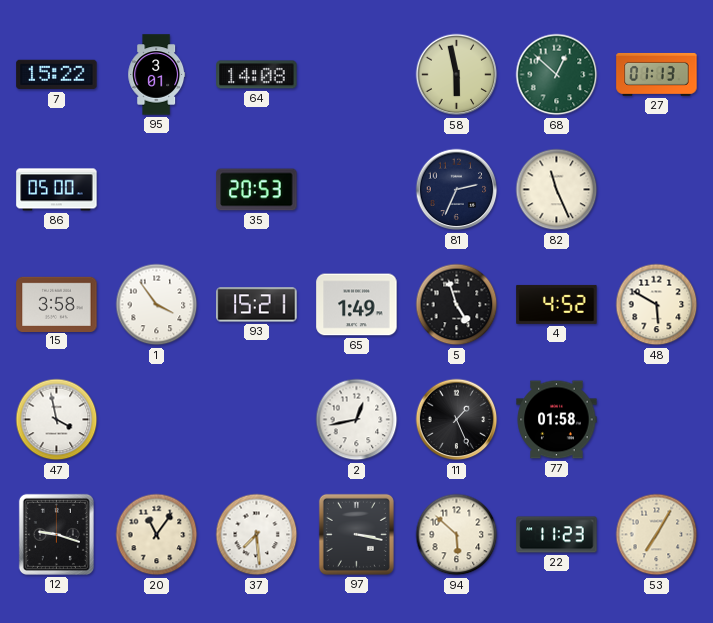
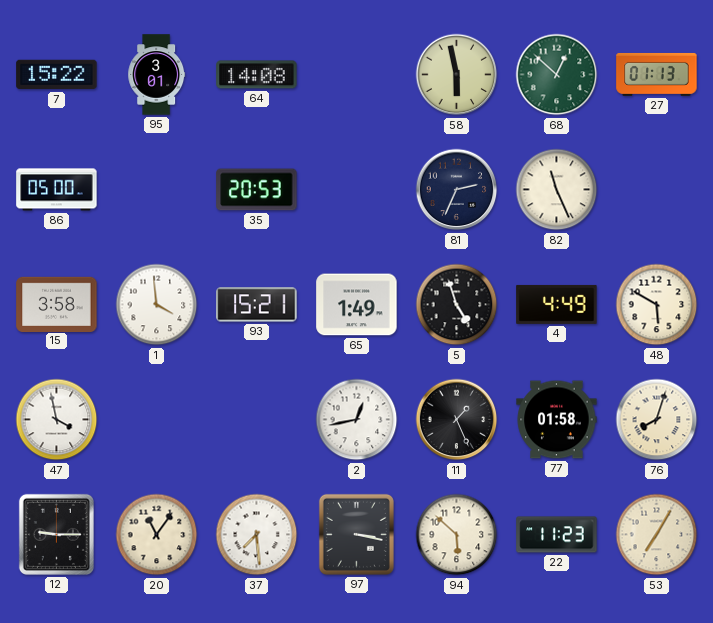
1: 3:54 -> 3:59 (157, 305)
4: 4:52 -> 4:49 (557, 304)
76: none -> 8:03 (657, 420)
12: 9:18 -> 9:15 (56, 534)
